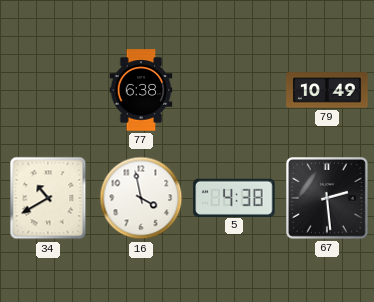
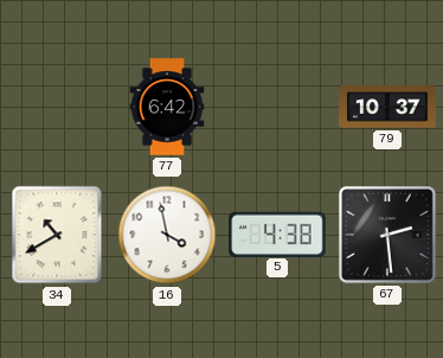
77: 6:38 -> 6:42 (167, 107)
79: 10:49 -> 10:37 (387, 107)
